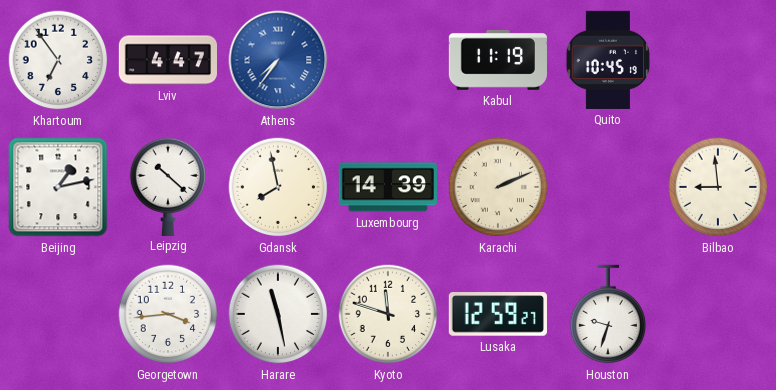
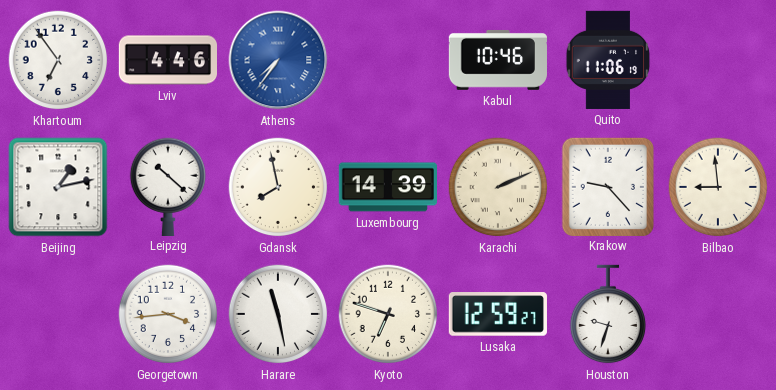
Lviv: 4:47 -> 4:46 (167, 60)
Kabul: 11:19 -> 10:46 (498, 60)
Quito: 10:45 -> 11:06 (608, 60)
Krakow: none -> 9:23 (608, 186)
Kyoto: 11:48 -> 6:48 (388, 314)
